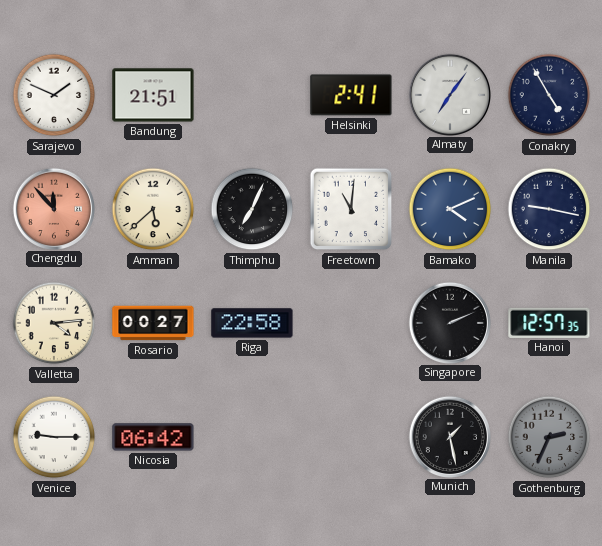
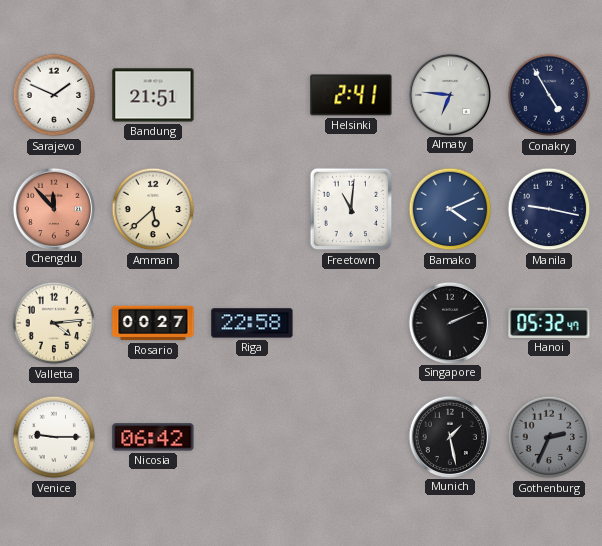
Almaty: 7:06 -> 6:46 (449, 94)
Thimphu: 7:04 -> none (252, 209)
Hanoi: 12:57 -> 05:32 (549, 323)
